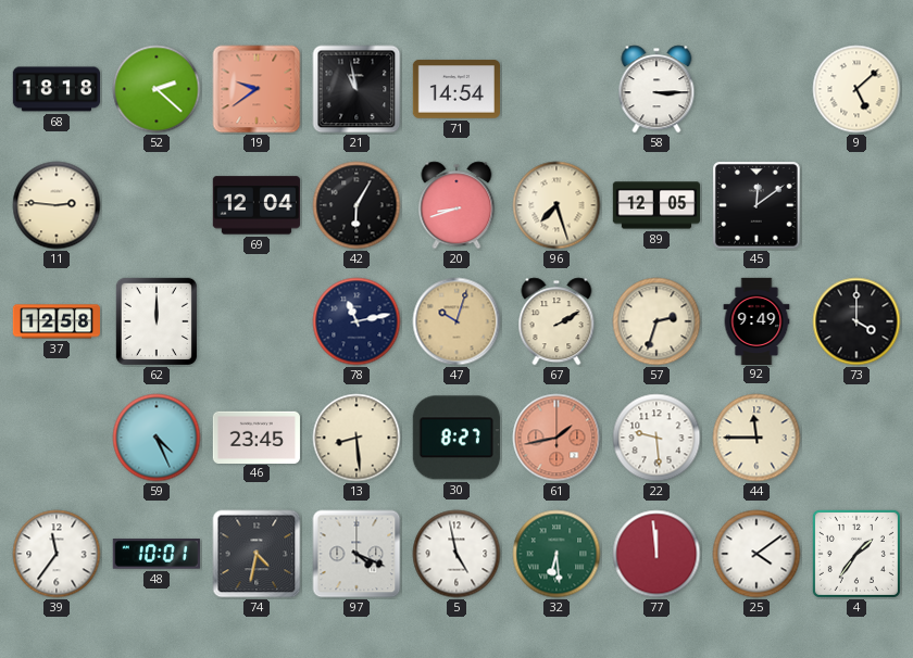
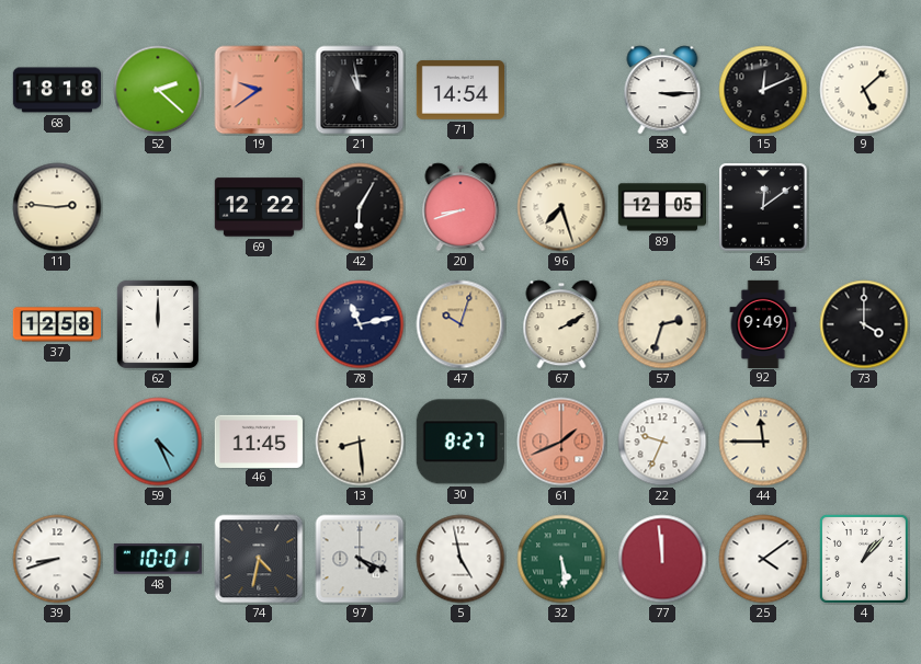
15: none -> 12:11 (763, 90)
69: 12:04 -> 12:22 (259, 207)
46: 23:45 -> 11:45 (258, 440)
61: 1:43 -> 1:41 (561, 442)
22: 9:29 -> 9:34 (662, 442)
39: 11:36 -> 8:42 (57, 559)
32: 6:29 -> 5:29 (561, 559)
4: 1:36 -> 1:07 (864, 559)
